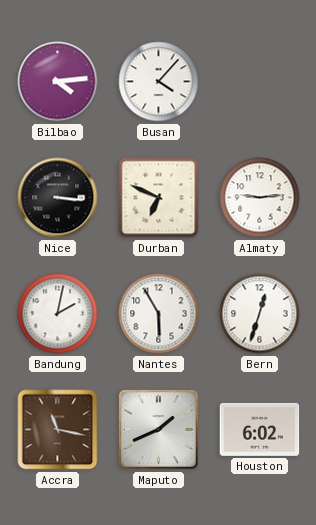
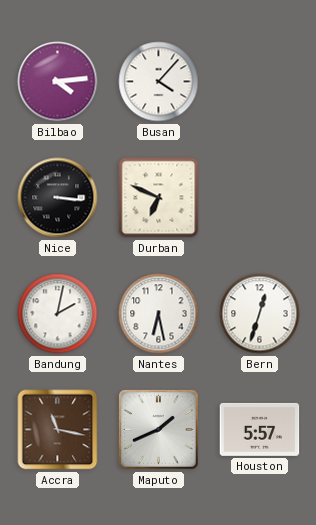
Almaty: 9:14 -> none (260, 198)
Nantes: 5:55 -> 6:28 (159, 314)
Houston: 6:02 -> 5:57 (260, 429)
